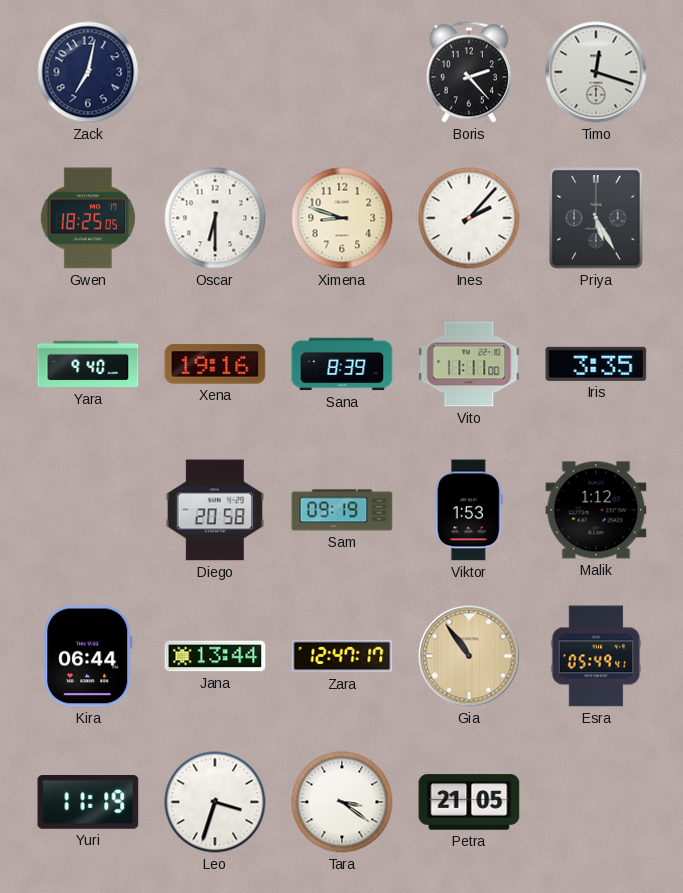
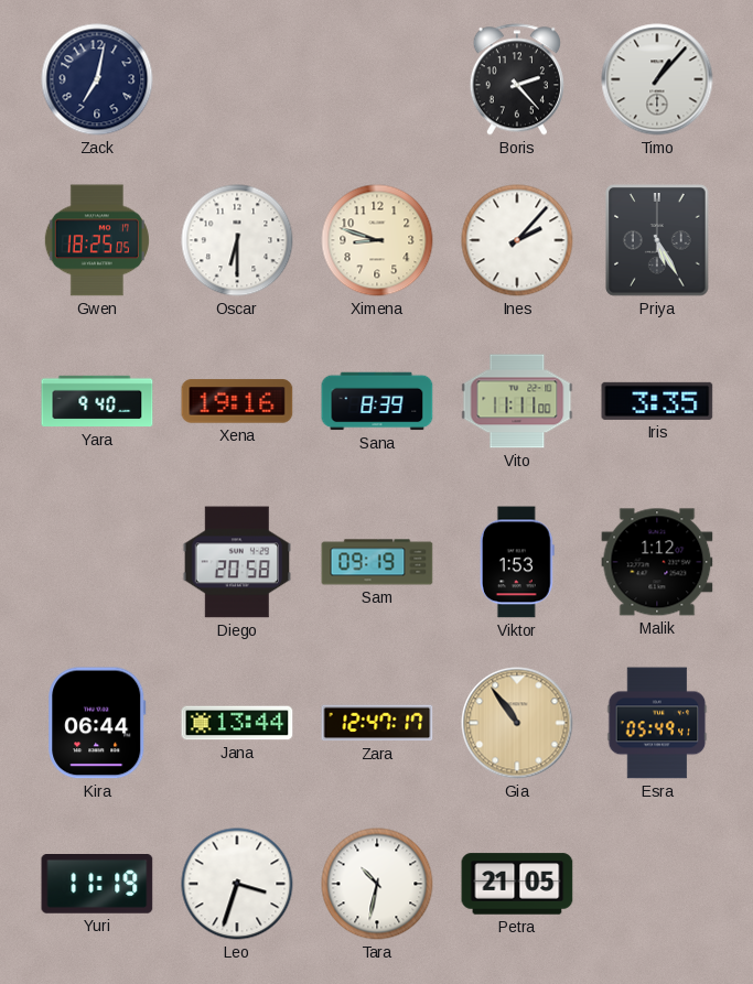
Timo: 12:18 -> 1:07 (657, 79)
Tara: 3:21 -> 10:32 (377, 884)
